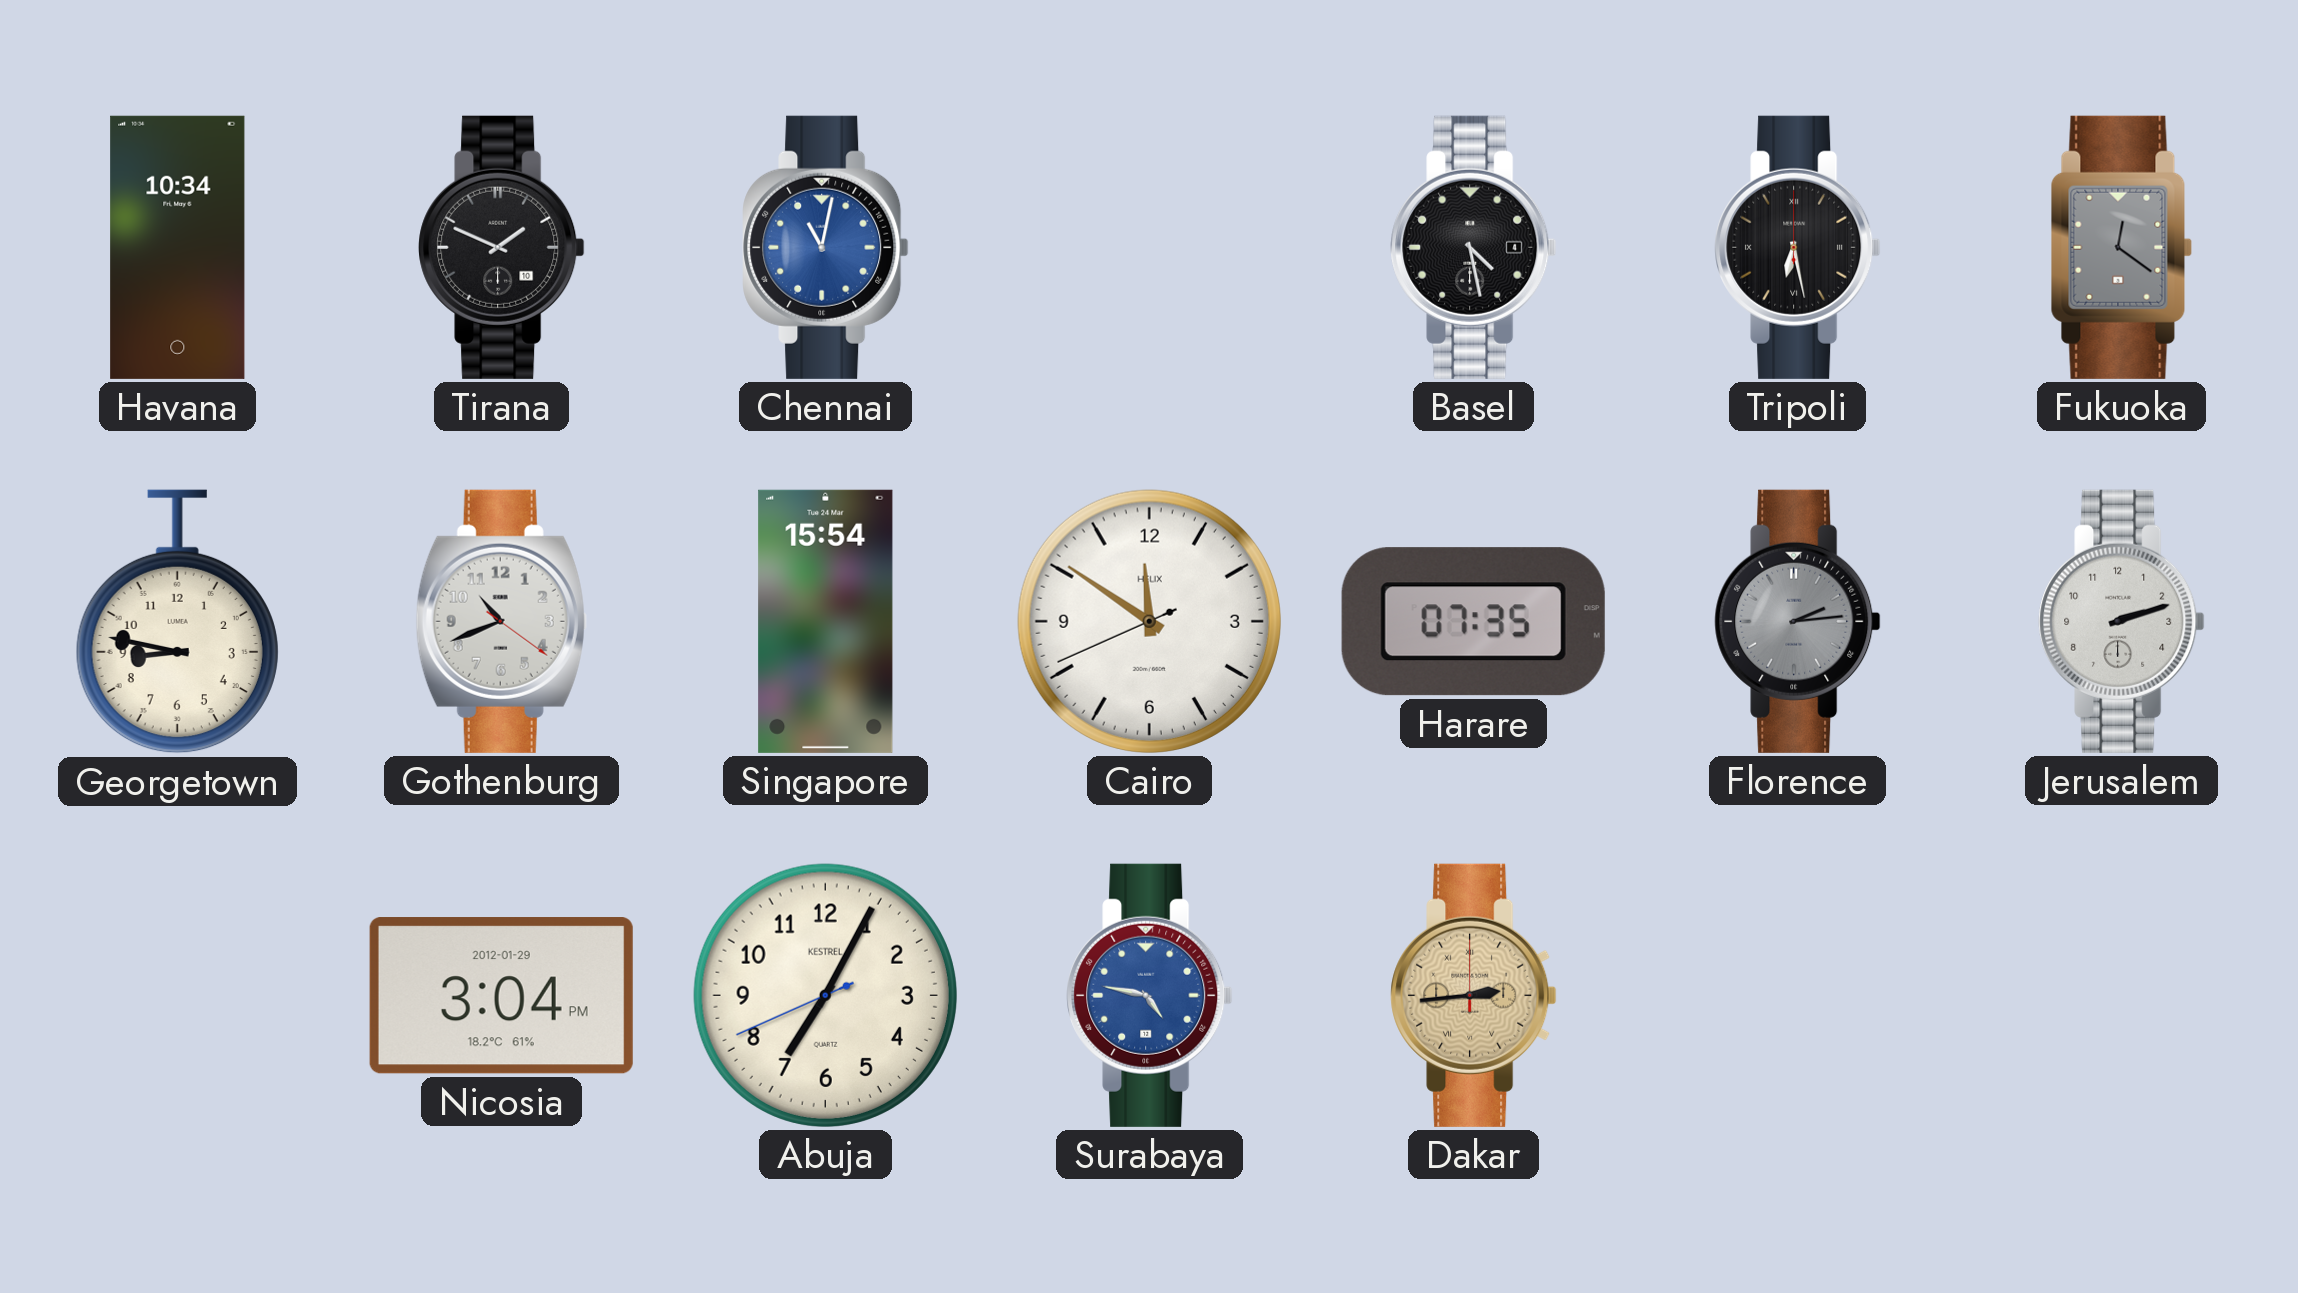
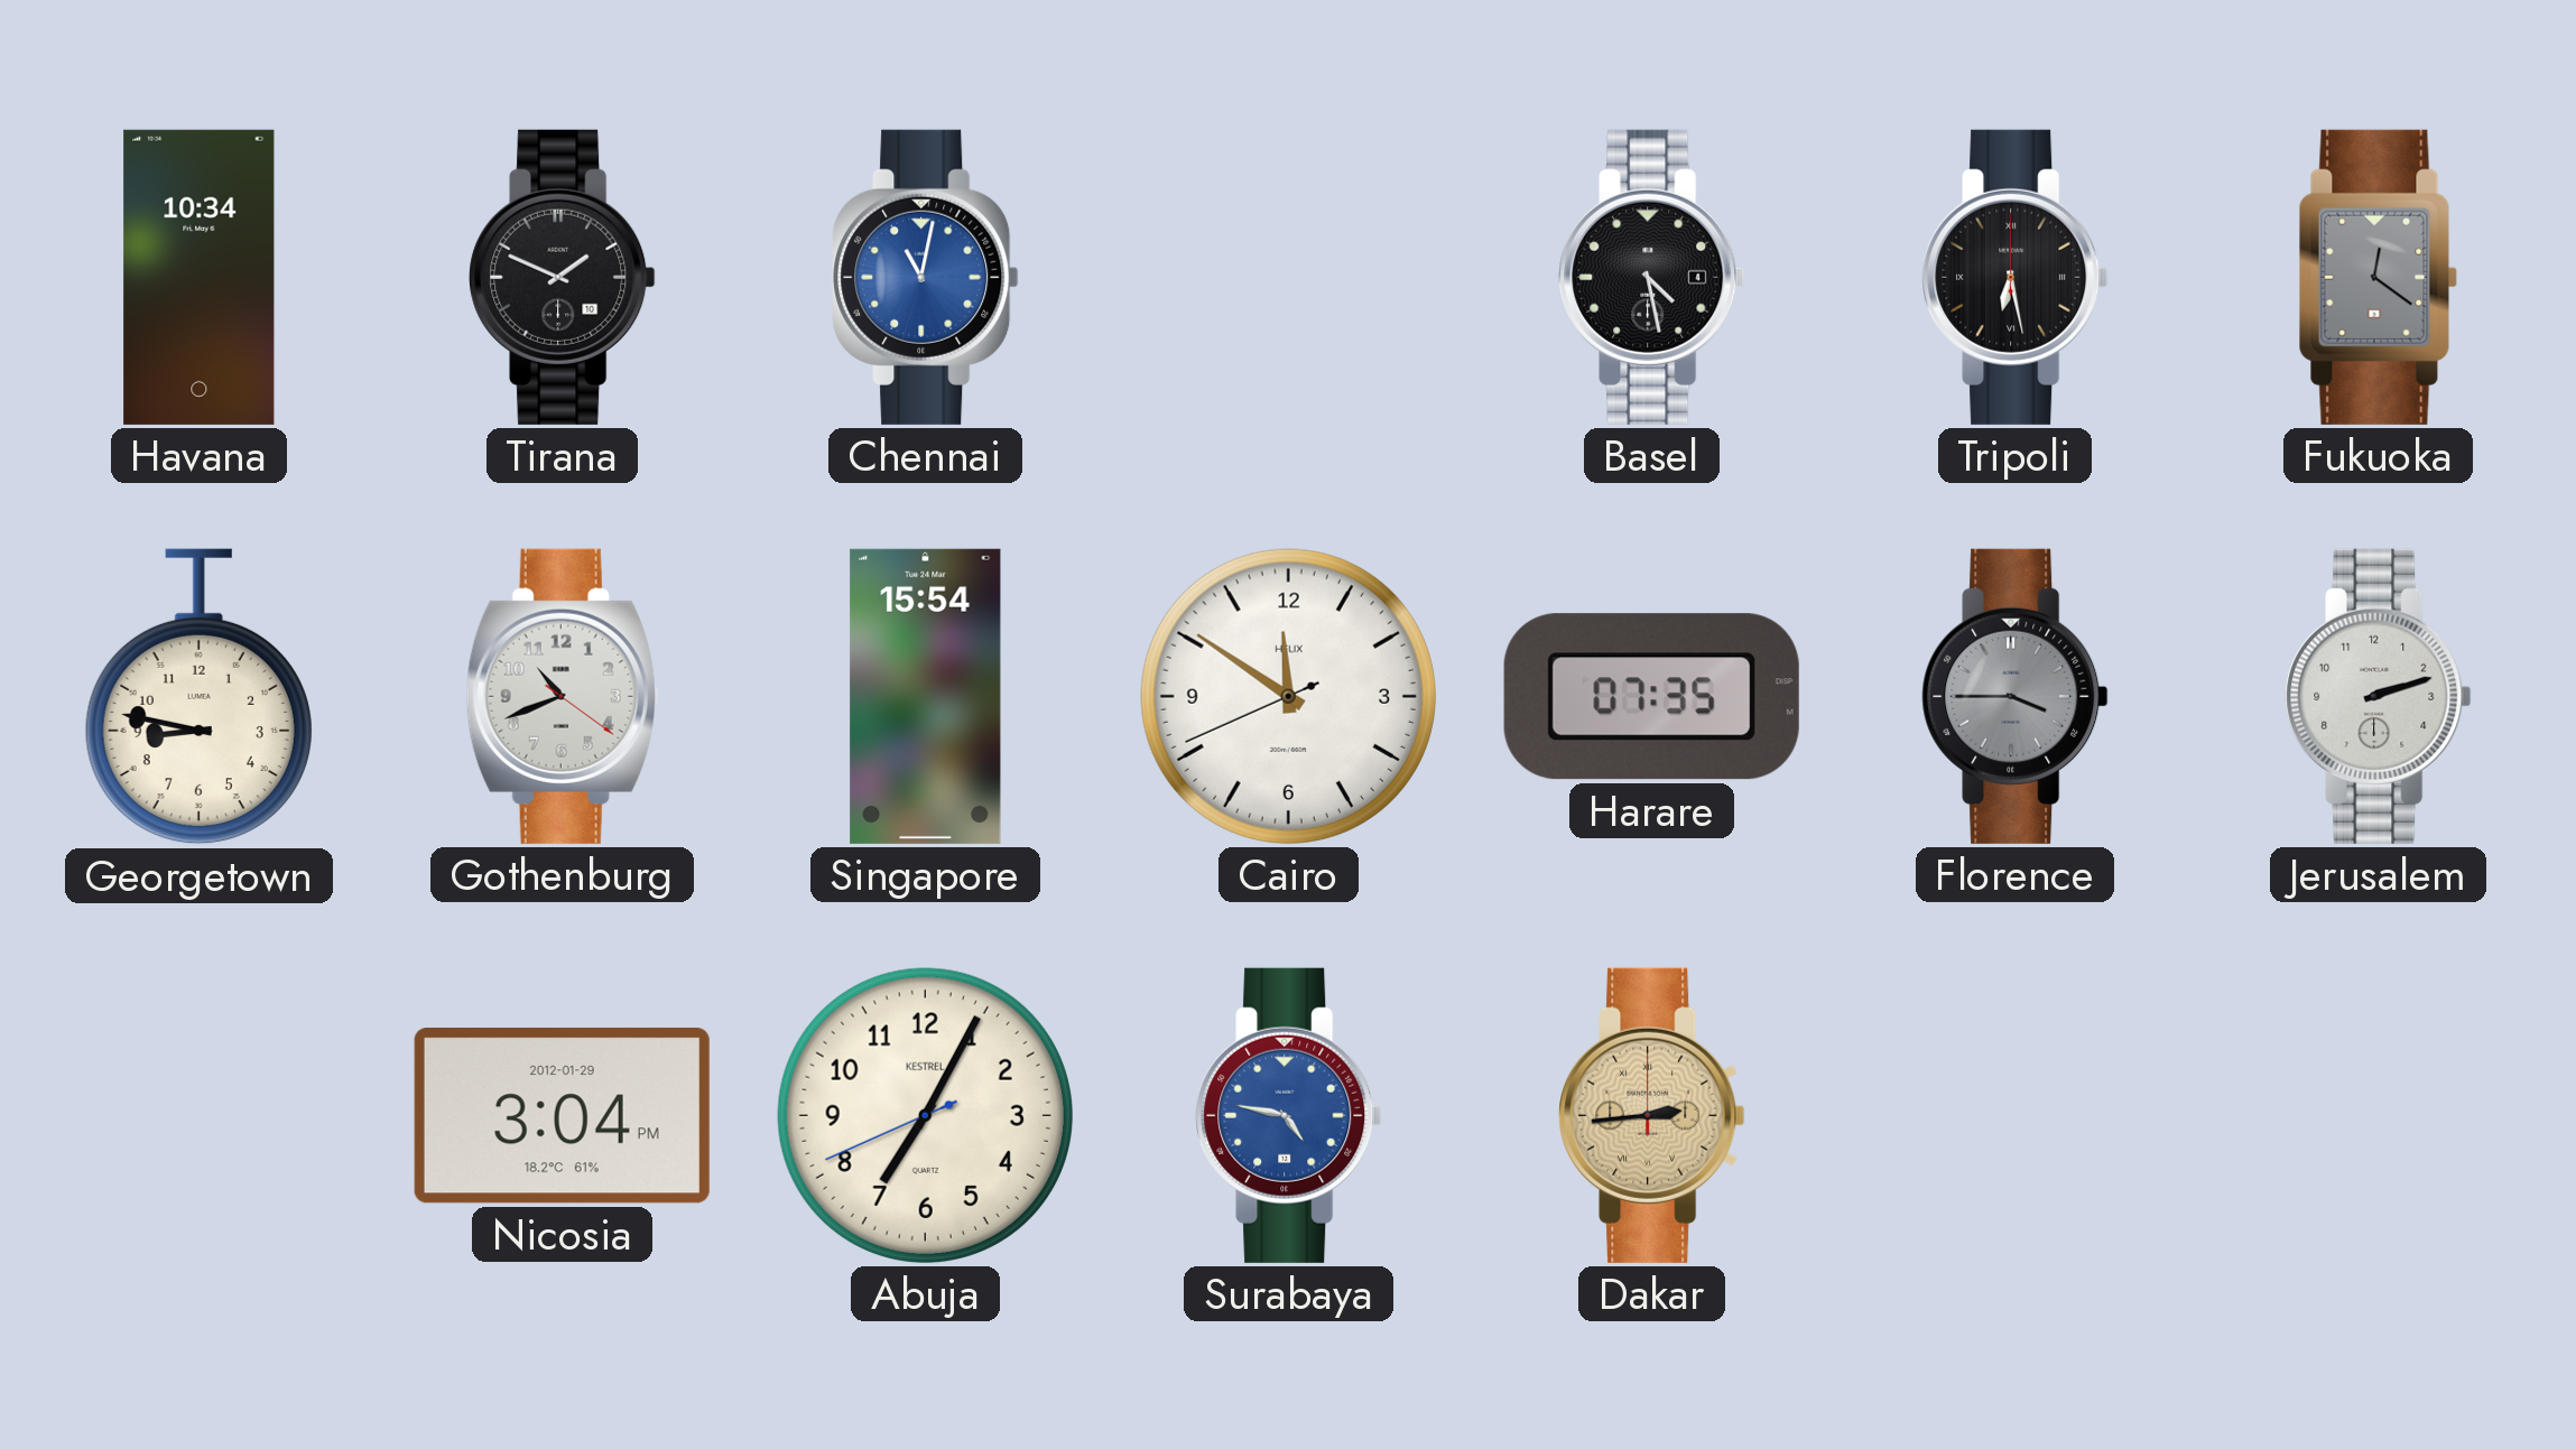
Florence: 2:14 -> 3:45 (2016, 696)
